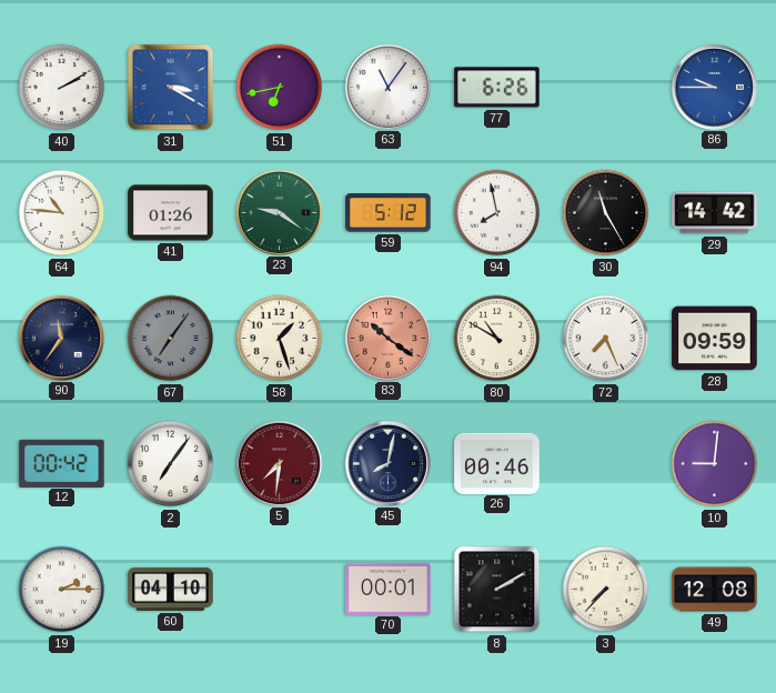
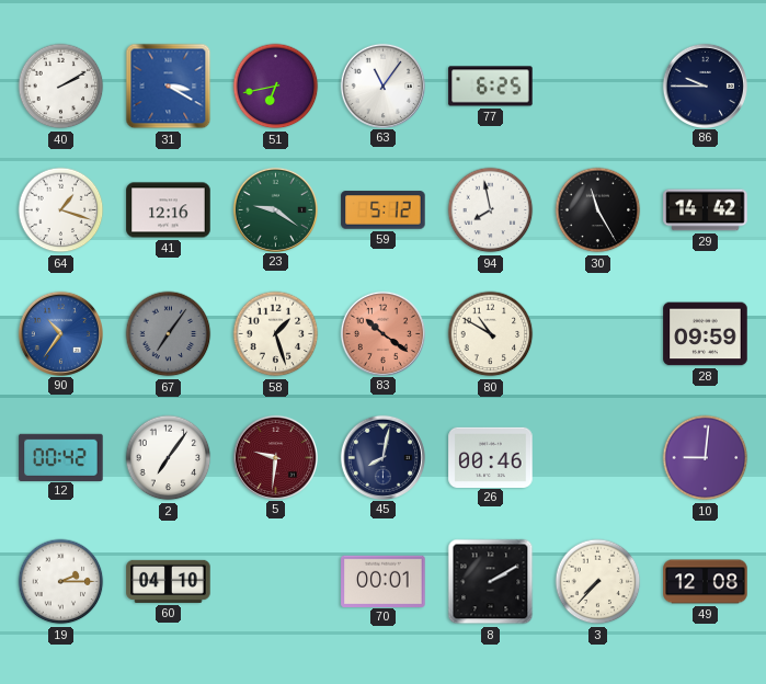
77: 6:26 -> 6:25 (491, 87)
86 dial: blue -> navy (705, 86)
64: 10:46 -> 1:18 (61, 210)
41: 01:26 -> 12:16 (169, 210)
90: 11:36 -> 10:36 (60, 333)
90 dial: navy -> blue (60, 333)
72: 7:26 -> none (606, 339)
5: 7:31 -> 9:31 (275, 457)
